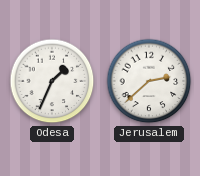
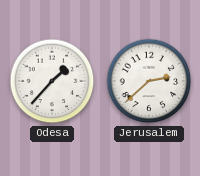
Odesa: 1:34 -> 1:37 (52, 81)
